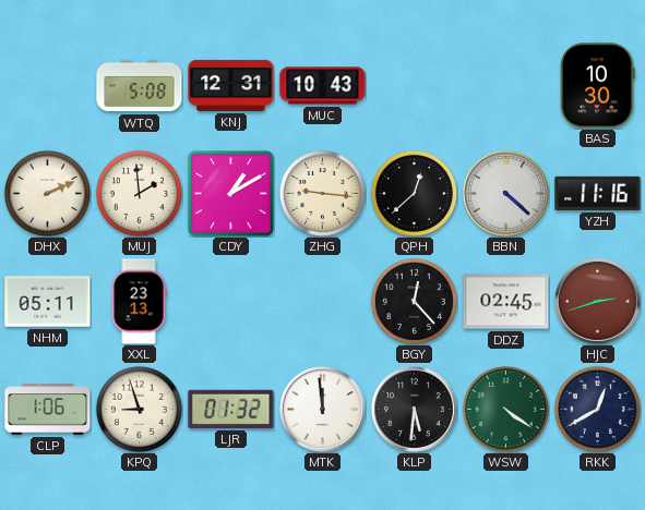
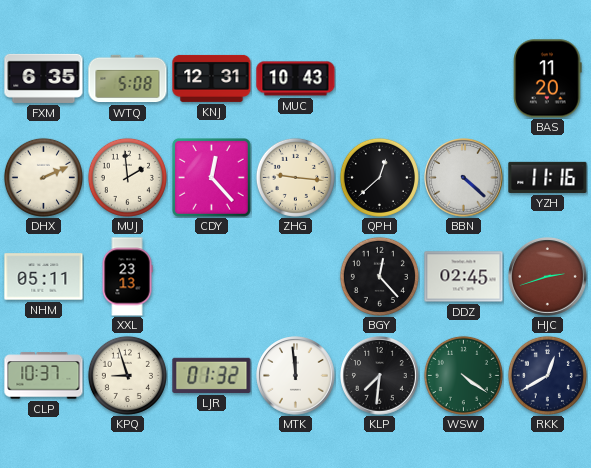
FXM: none -> 6:35 (44, 78)
BAS: 10:30 -> 11:20 (548, 79)
CDY: 1:10 -> 12:23 (212, 178)
CLP: 1:06 -> 10:37 (44, 376)
KLP: 5:31 -> 7:31 (380, 376)
